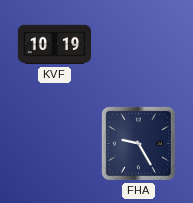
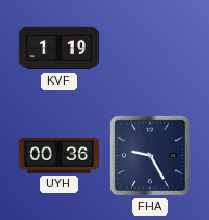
KVF: 10:19 -> 1:19 (60, 49)
UYH: none -> 00:36 (60, 156)
